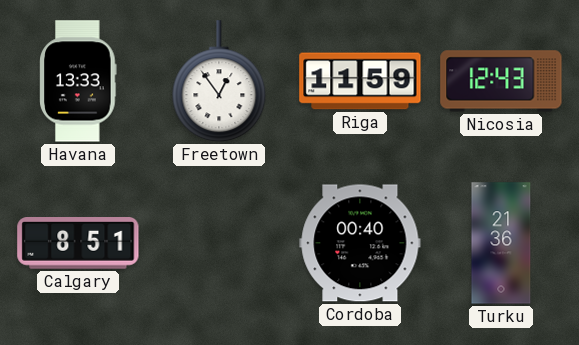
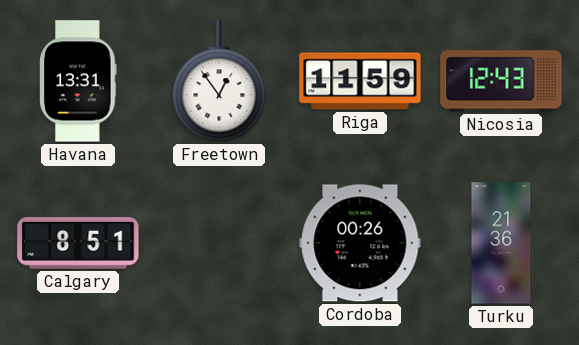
Havana: 13:33 -> 13:31 (78, 81)
Cordoba: 00:40 -> 00:26 (360, 243)
